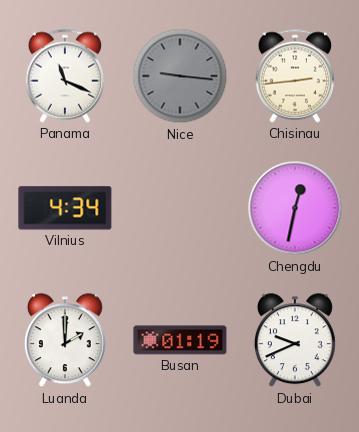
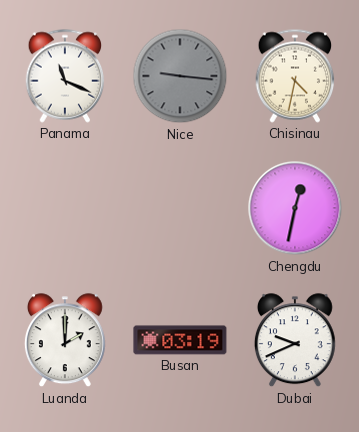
Chisinau: 2:44 -> 4:32 (295, 76)
Vilnius: 4:34 -> none (65, 208)
Busan: 01:19 -> 03:19 (180, 340)
